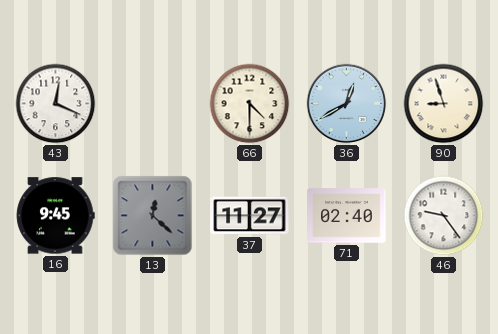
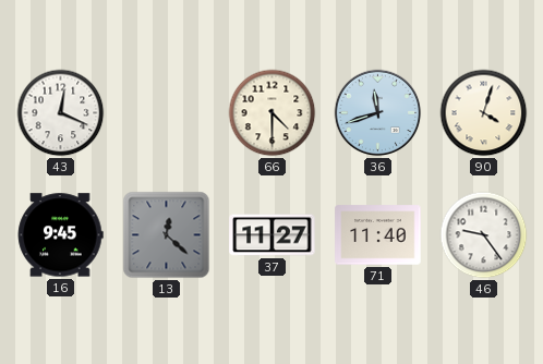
36: 12:40 -> 11:42 (378, 113)
90: 8:57 -> 4:03 (484, 113)
71: 02:40 -> 11:40 (378, 235)
